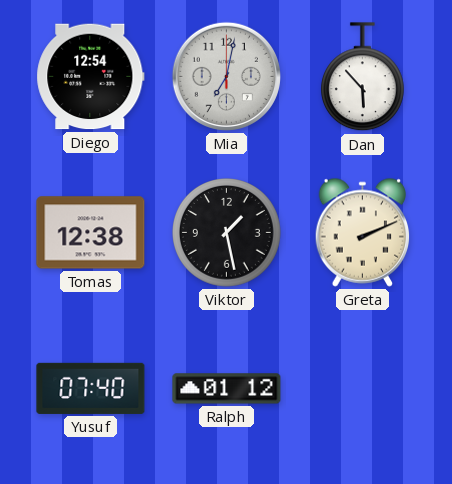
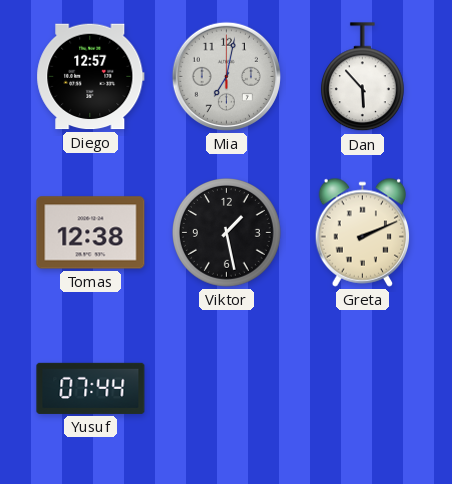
Diego: 12:54 -> 12:57 (91, 77)
Yusuf: 07:40 -> 07:44 (91, 388)
Ralph: 01:12 -> none (227, 389)
